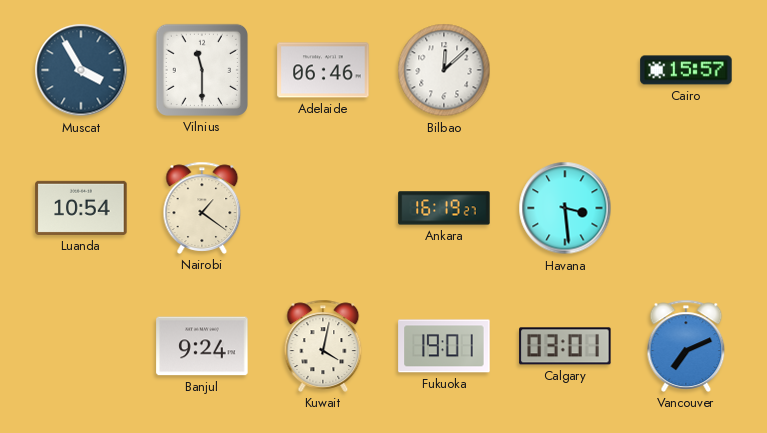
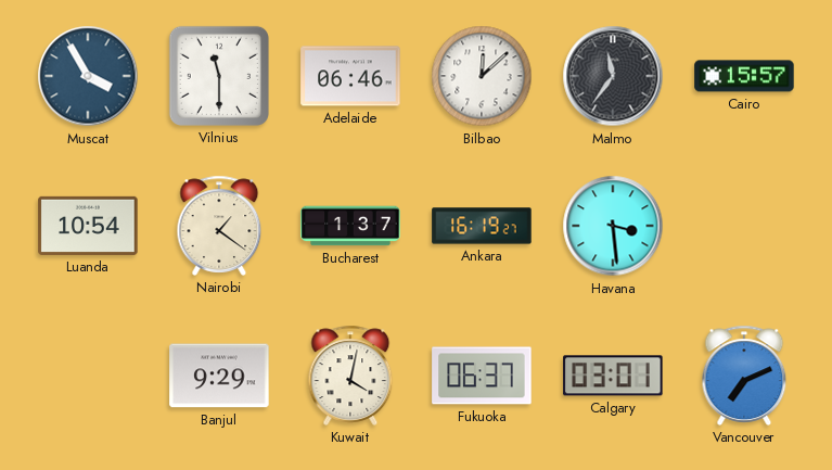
Malmo: none -> 11:36 (613, 76)
Bucharest: none -> 1:37 (350, 226)
Banjul: 9:24 -> 9:29 (219, 376)
Fukuoka: 19:01 -> 06:37 (482, 376)
